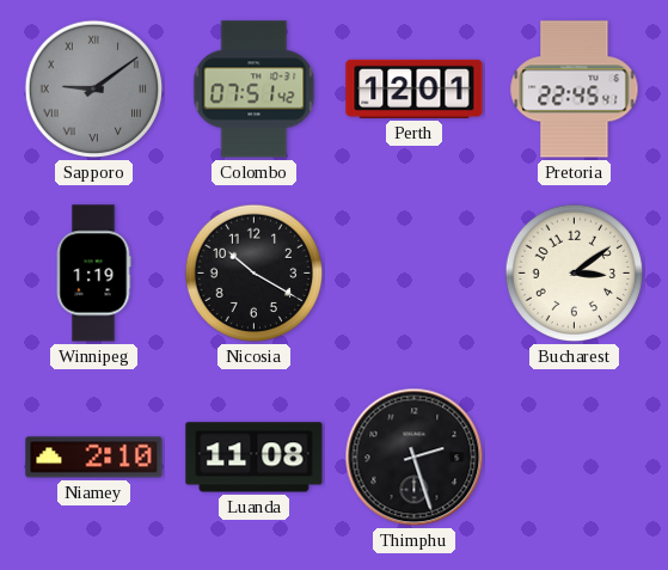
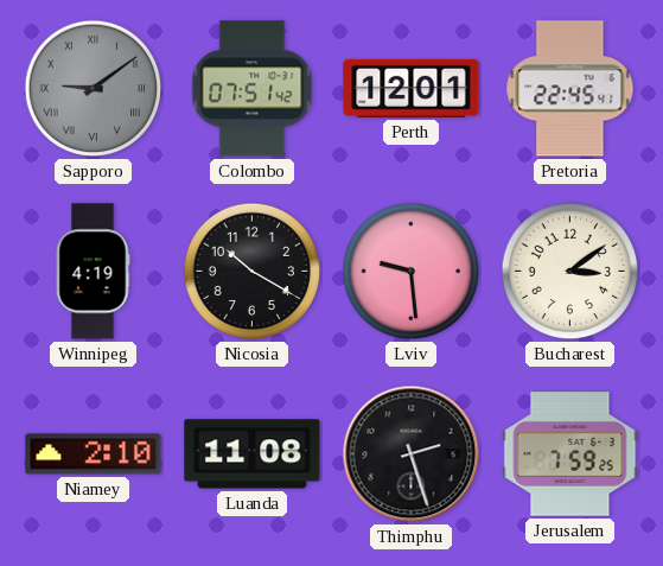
Winnipeg: 1:19 -> 4:19 (93, 272)
Lviv: none -> 9:29 (412, 272)
Jerusalem: none -> 7:59 (570, 454)
